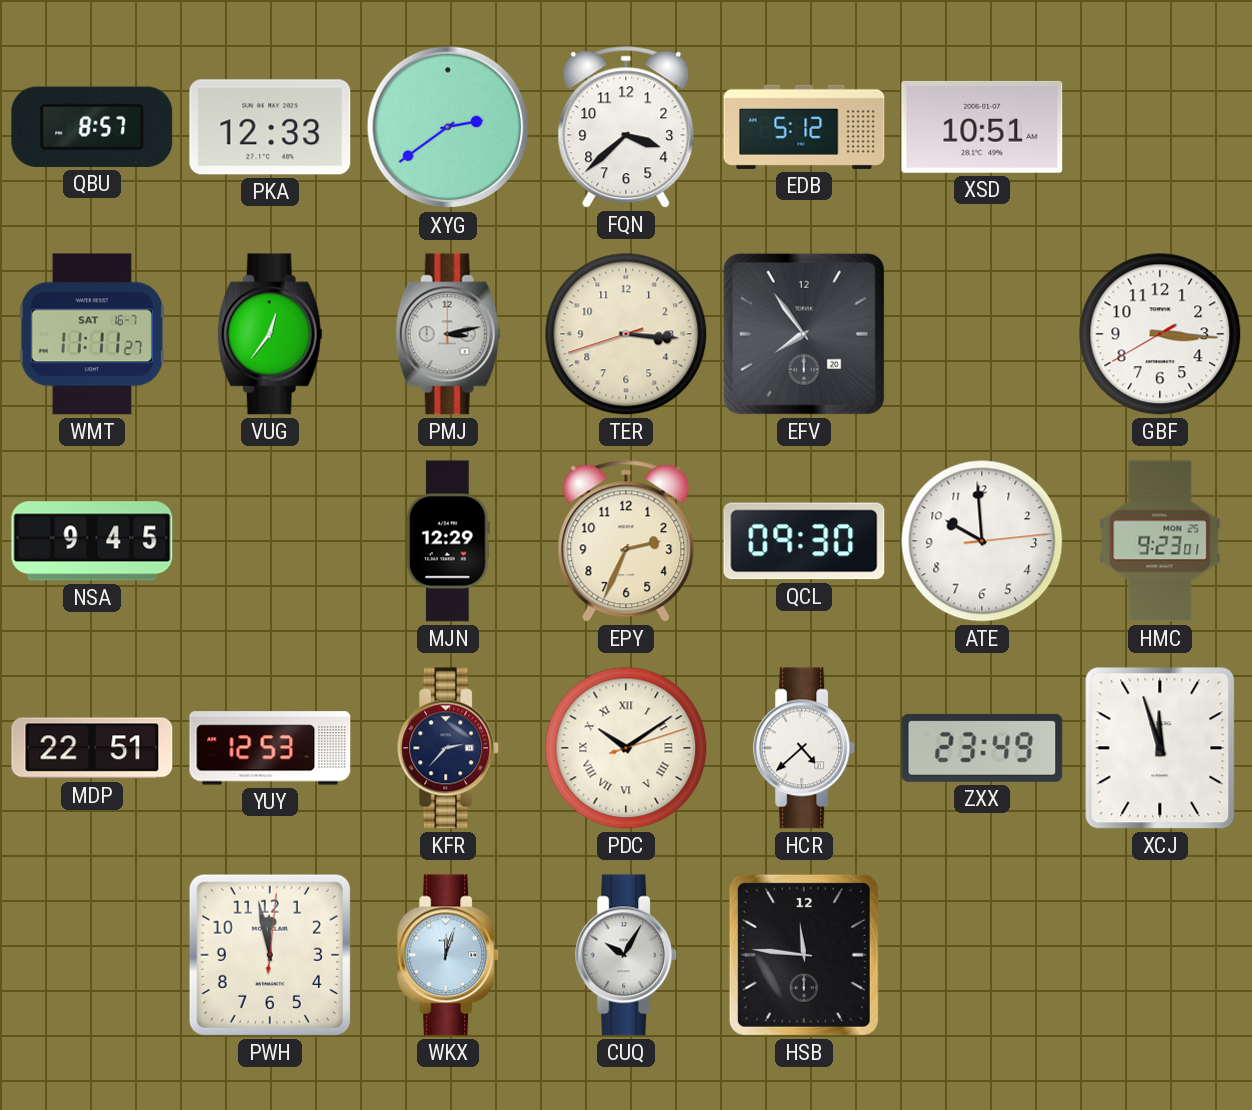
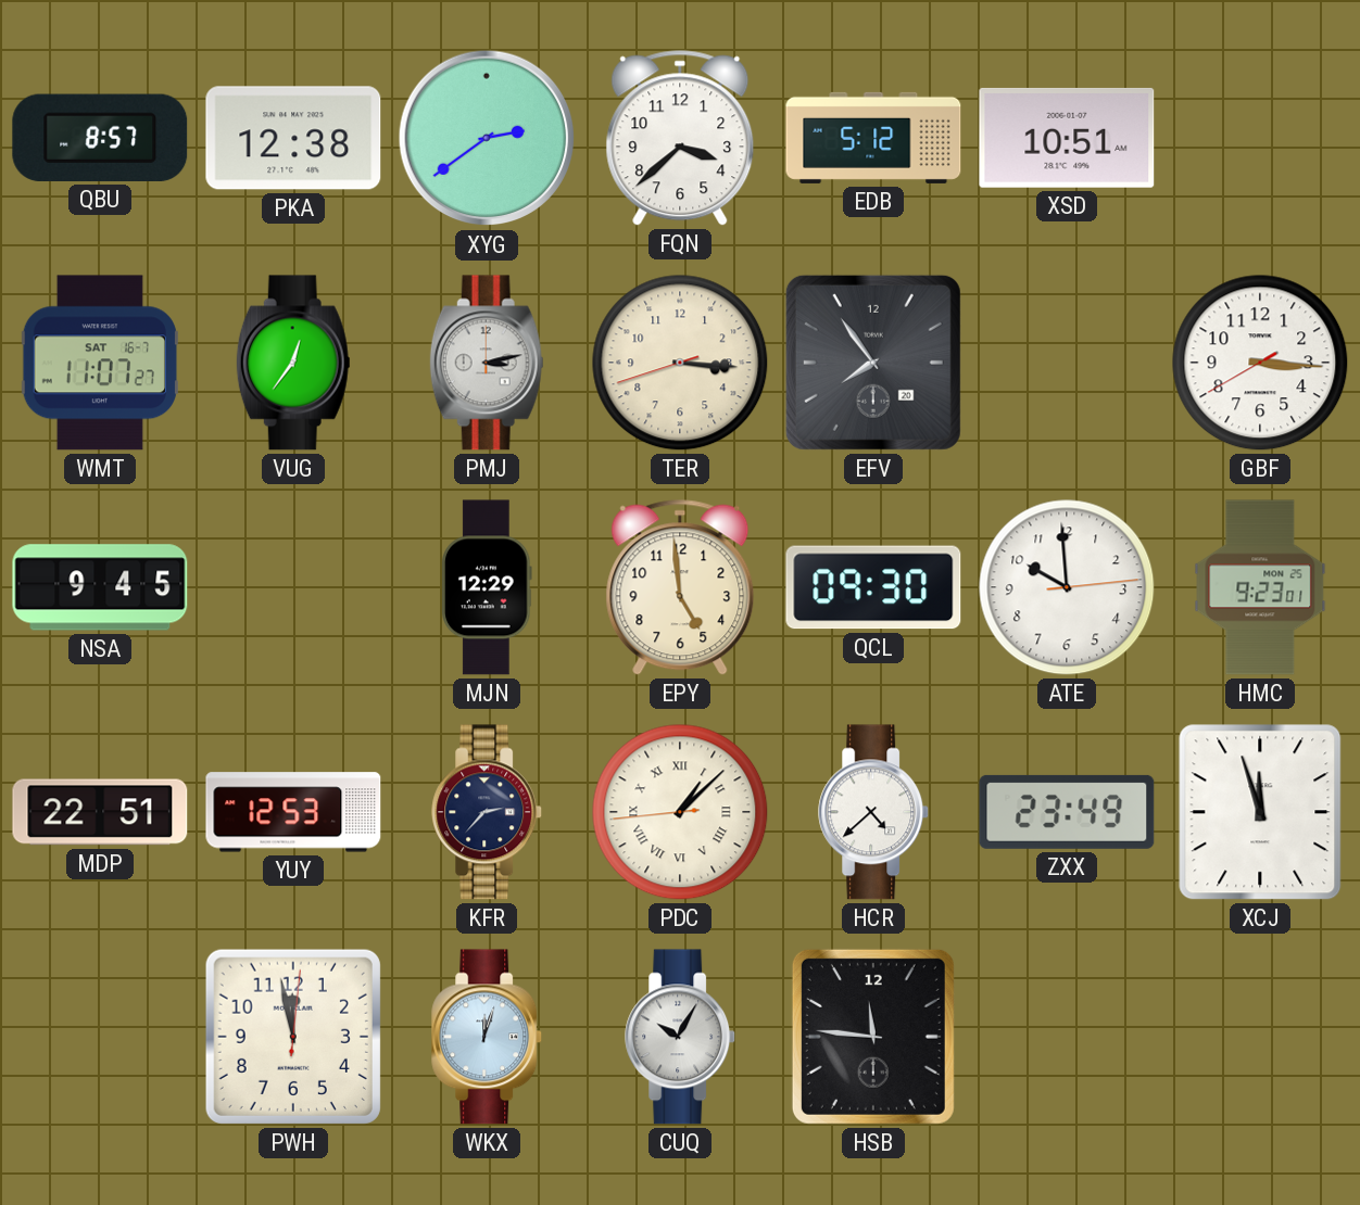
PKA: 12:33 -> 12:38 (293, 138)
WMT: 11:11 -> 11:07 (100, 363)
EPY: 2:34 -> 4:59 (680, 587)
PDC: 10:09 -> 1:07 (680, 812)
